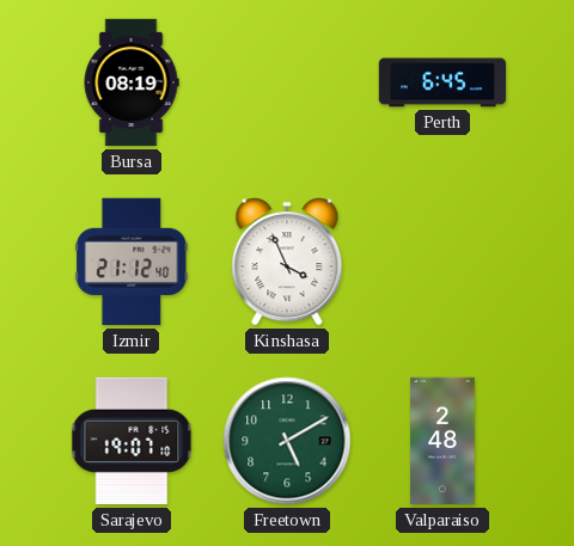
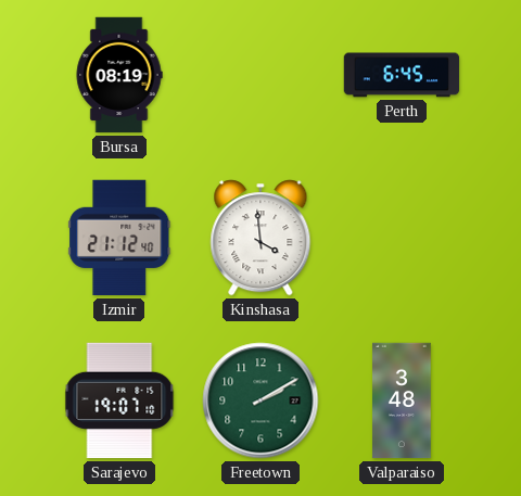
Kinshasa: 3:56 -> 3:59 (260, 238)
Freetown: 5:10 -> 2:10 (260, 400)
Valparaiso: 2:48 -> 3:48 (402, 400)
